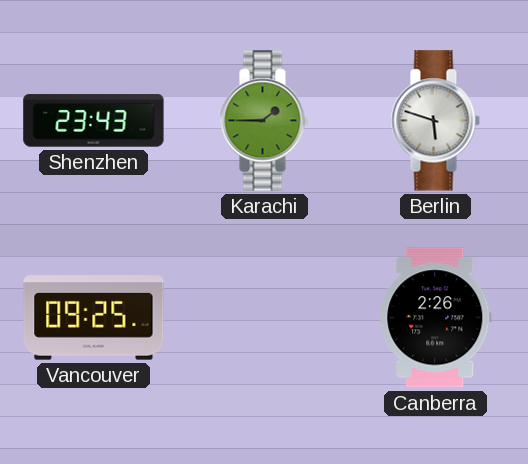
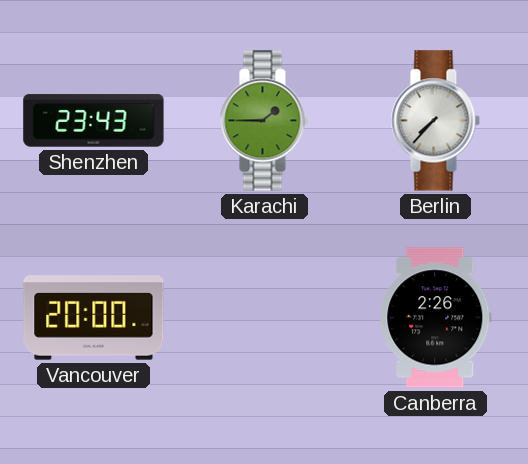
Berlin: 5:48 -> 7:37 (435, 121)
Vancouver: 09:25 -> 20:00 (94, 318)
